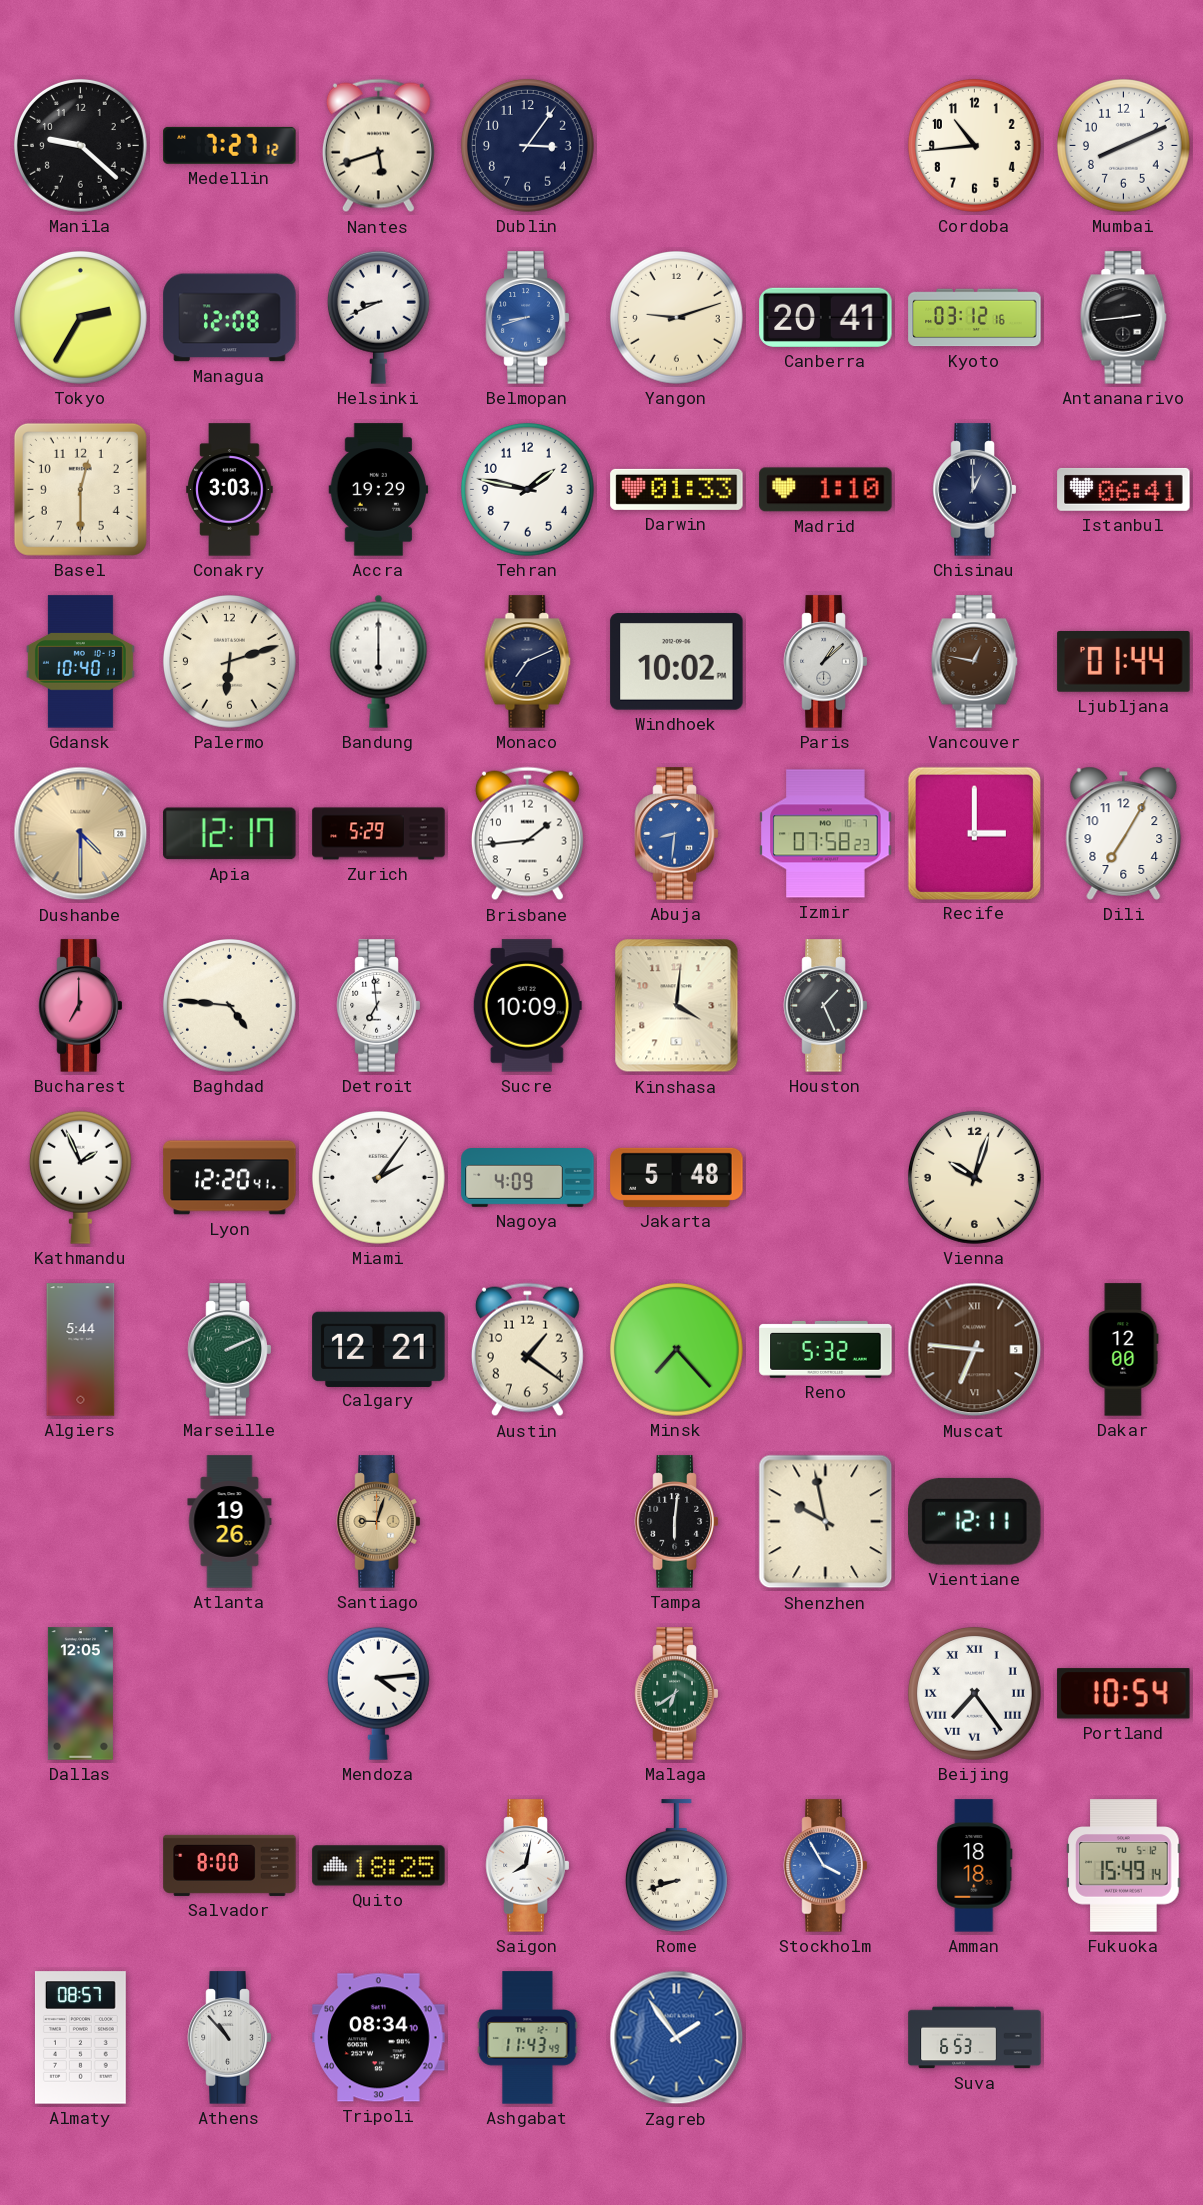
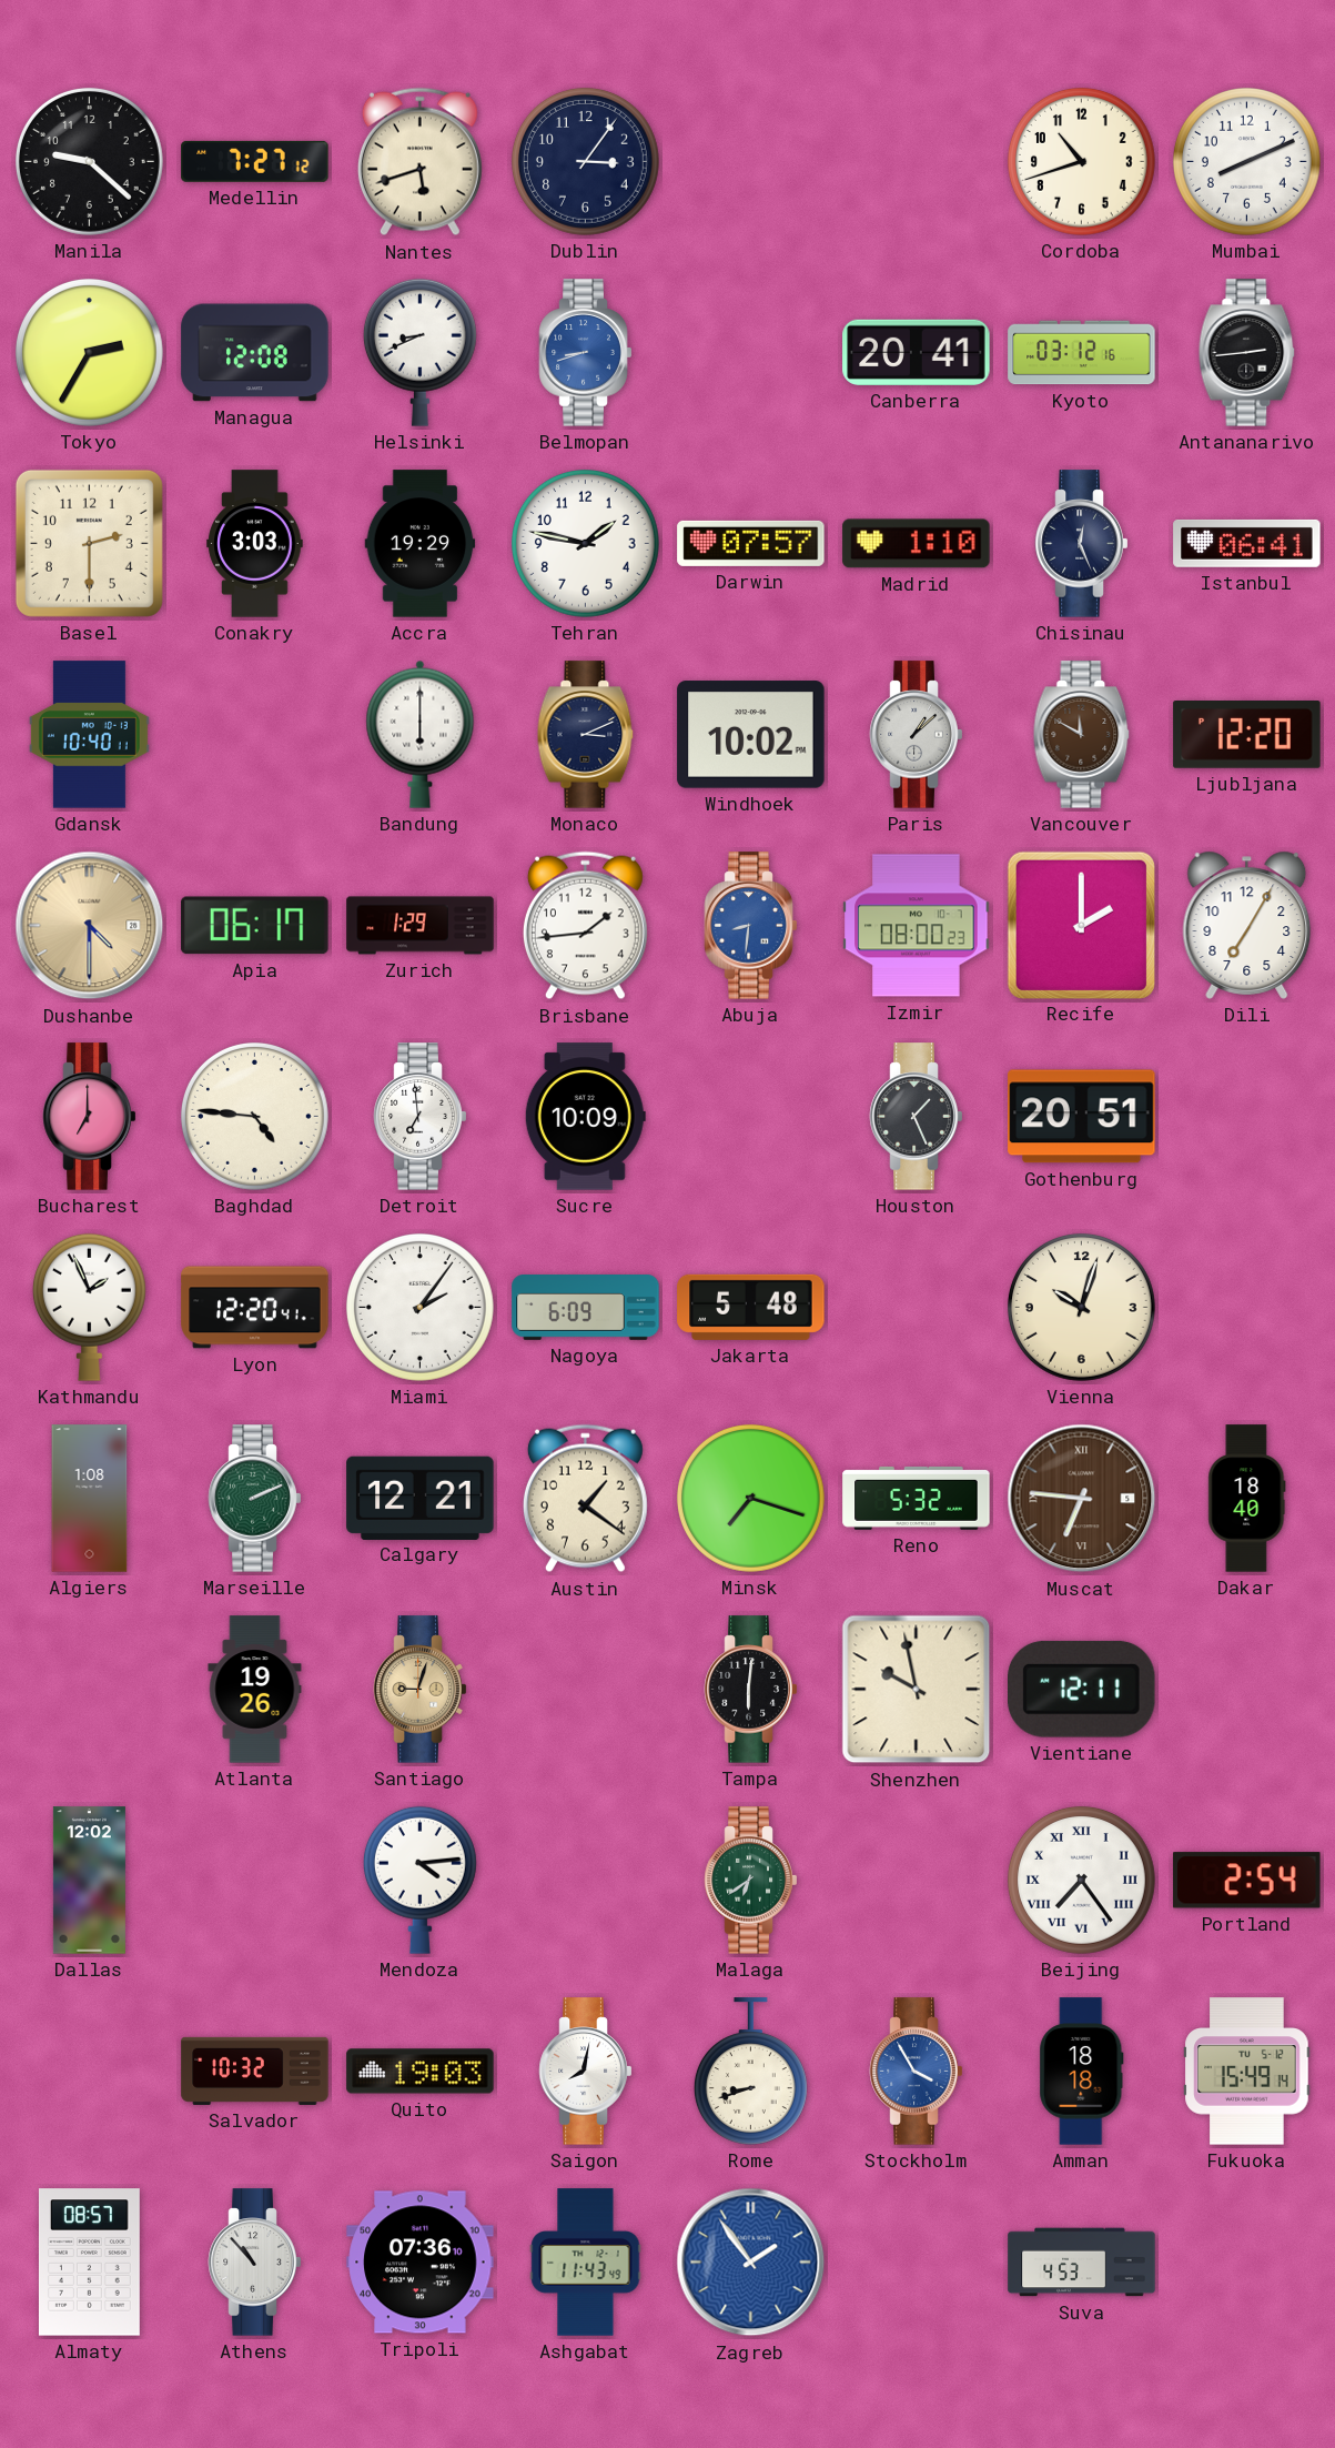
Cordoba: 10:44 -> 10:42 (1081, 161)
Yangon: 9:12 -> none (676, 317)
Basel: 12:30 -> 2:30 (89, 543)
Darwin: 01:33 -> 07:57 (751, 543)
Chisinau: 1:00 -> 12:26 (1082, 544)
Palermo: 6:12 -> none (229, 661)
Monaco: 7:11 -> 3:11 (586, 735)
Vancouver: 12:47 -> 11:50 (1082, 735)
Ljubljana: 01:44 -> 12:20 (1247, 735)
Apia: 12:17 -> 06:17 (255, 926)
Zurich: 5:29 -> 1:29 (421, 926)
Izmir: 07:58 -> 08:00 (917, 926)
Recife: 3:00 -> 2:00 (1081, 925)
Kinshasa: 4:01 -> none (677, 1006)
Gothenburg: none -> 20:51 (1082, 1117)
Nagoya: 4:09 -> 6:09 (586, 1308)
Algiers: 5:44 -> 1:08 (90, 1499)
Minsk: 7:23 -> 7:18 (750, 1498)
Dakar: 12:00 -> 18:40 (1247, 1499)
Dallas: 12:05 -> 12:02 (89, 1881)
Portland: 10:54 -> 2:54 (1247, 1881)
Salvador: 8:00 -> 10:32 (255, 2071)
Quito: 18:25 -> 19:03 (421, 2072)
Tripoli: 08:34 -> 07:36 (421, 2263)
Suva: 6:53 -> 4:53 (1082, 2263)
